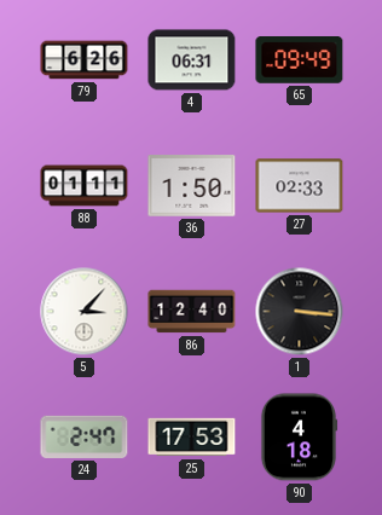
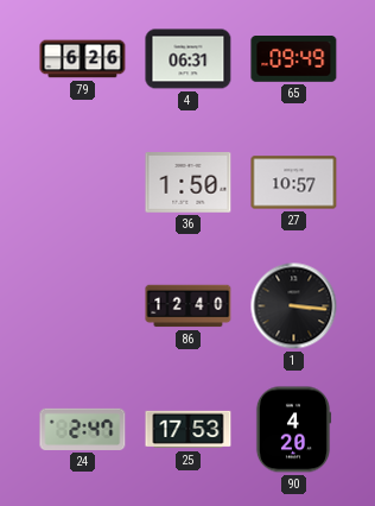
88: 01:11 -> none (85, 186)
27: 02:33 -> 10:57 (294, 183)
5: 3:07 -> none (85, 312)
90: 4:18 -> 4:20 (293, 430)
